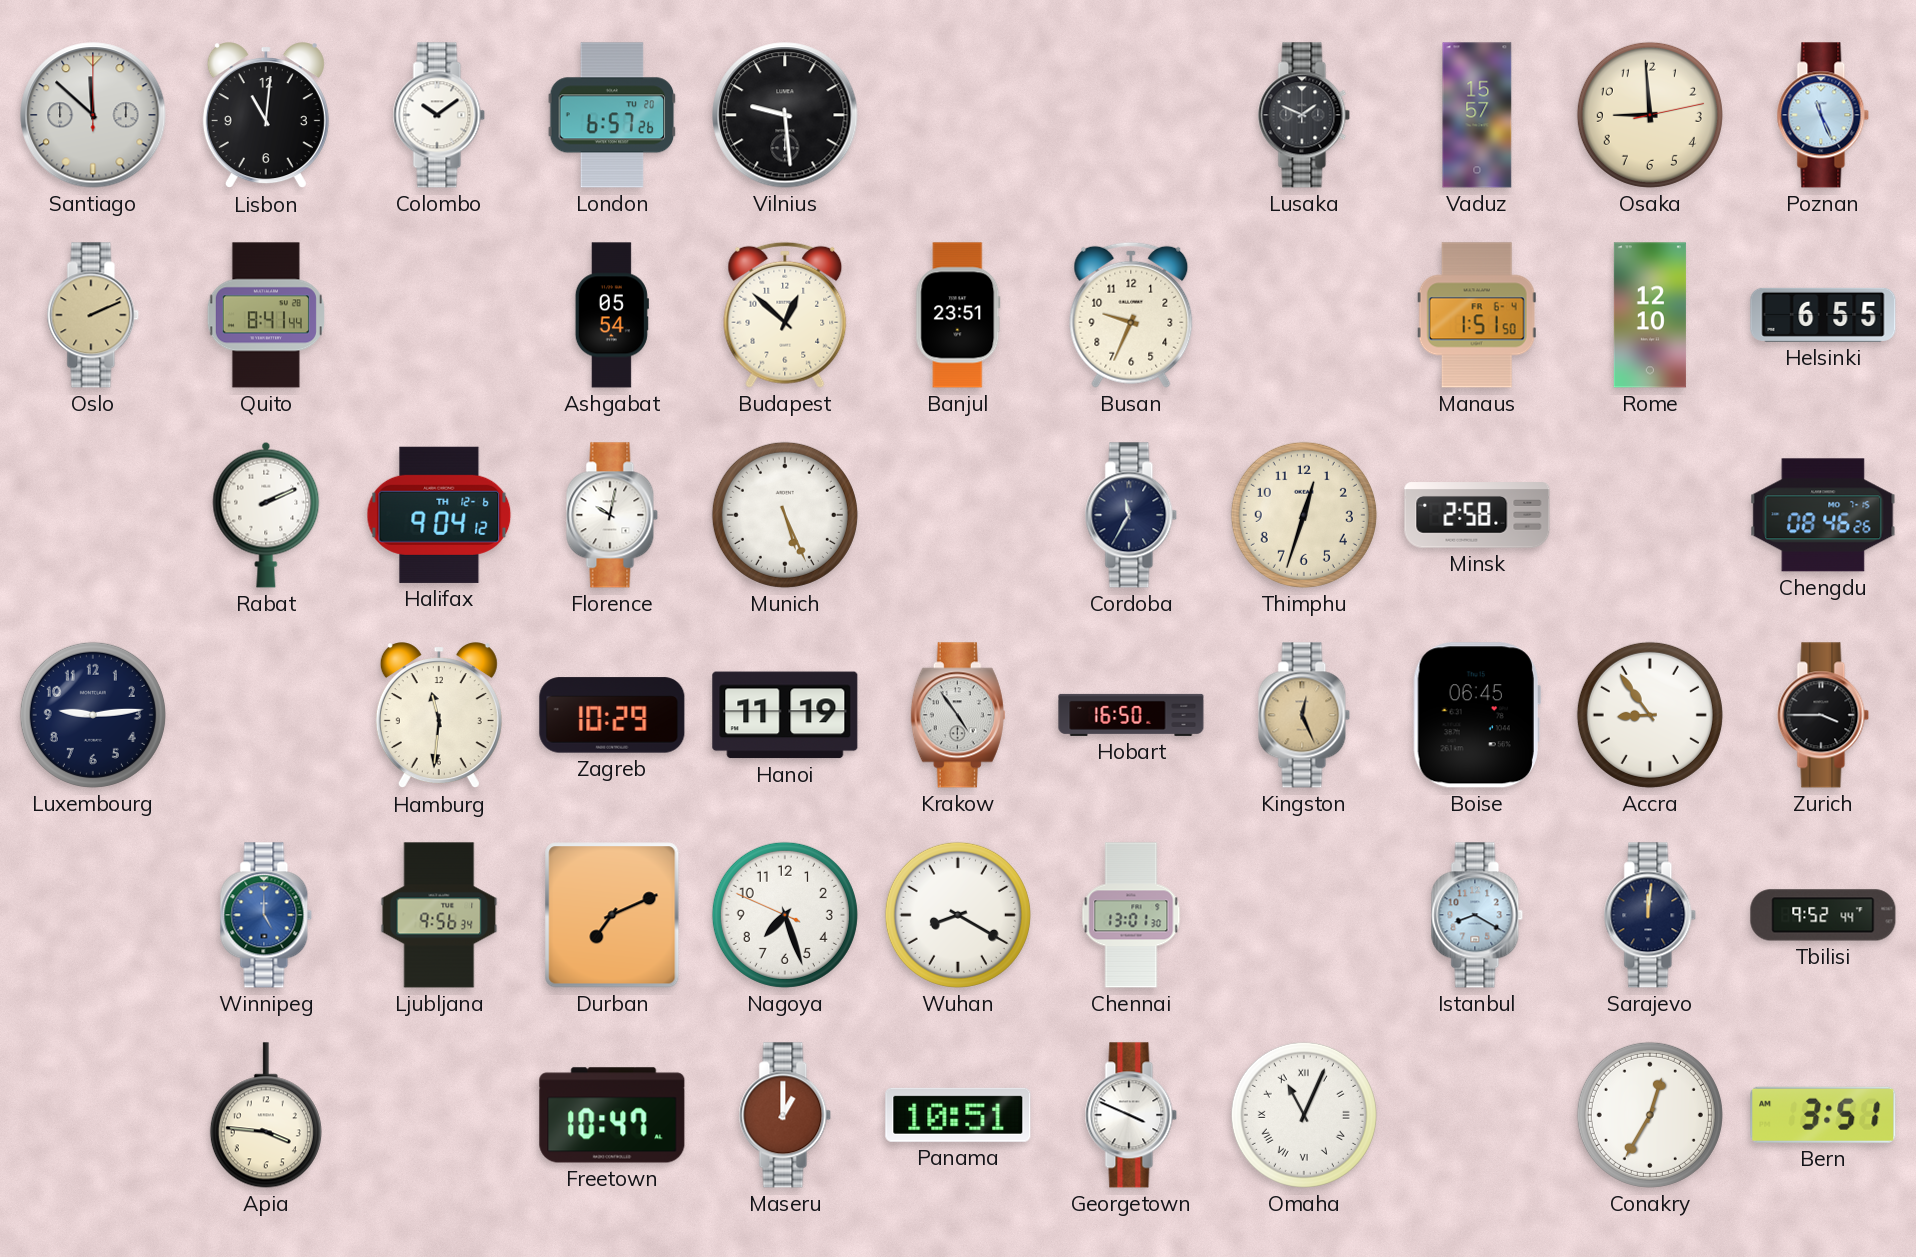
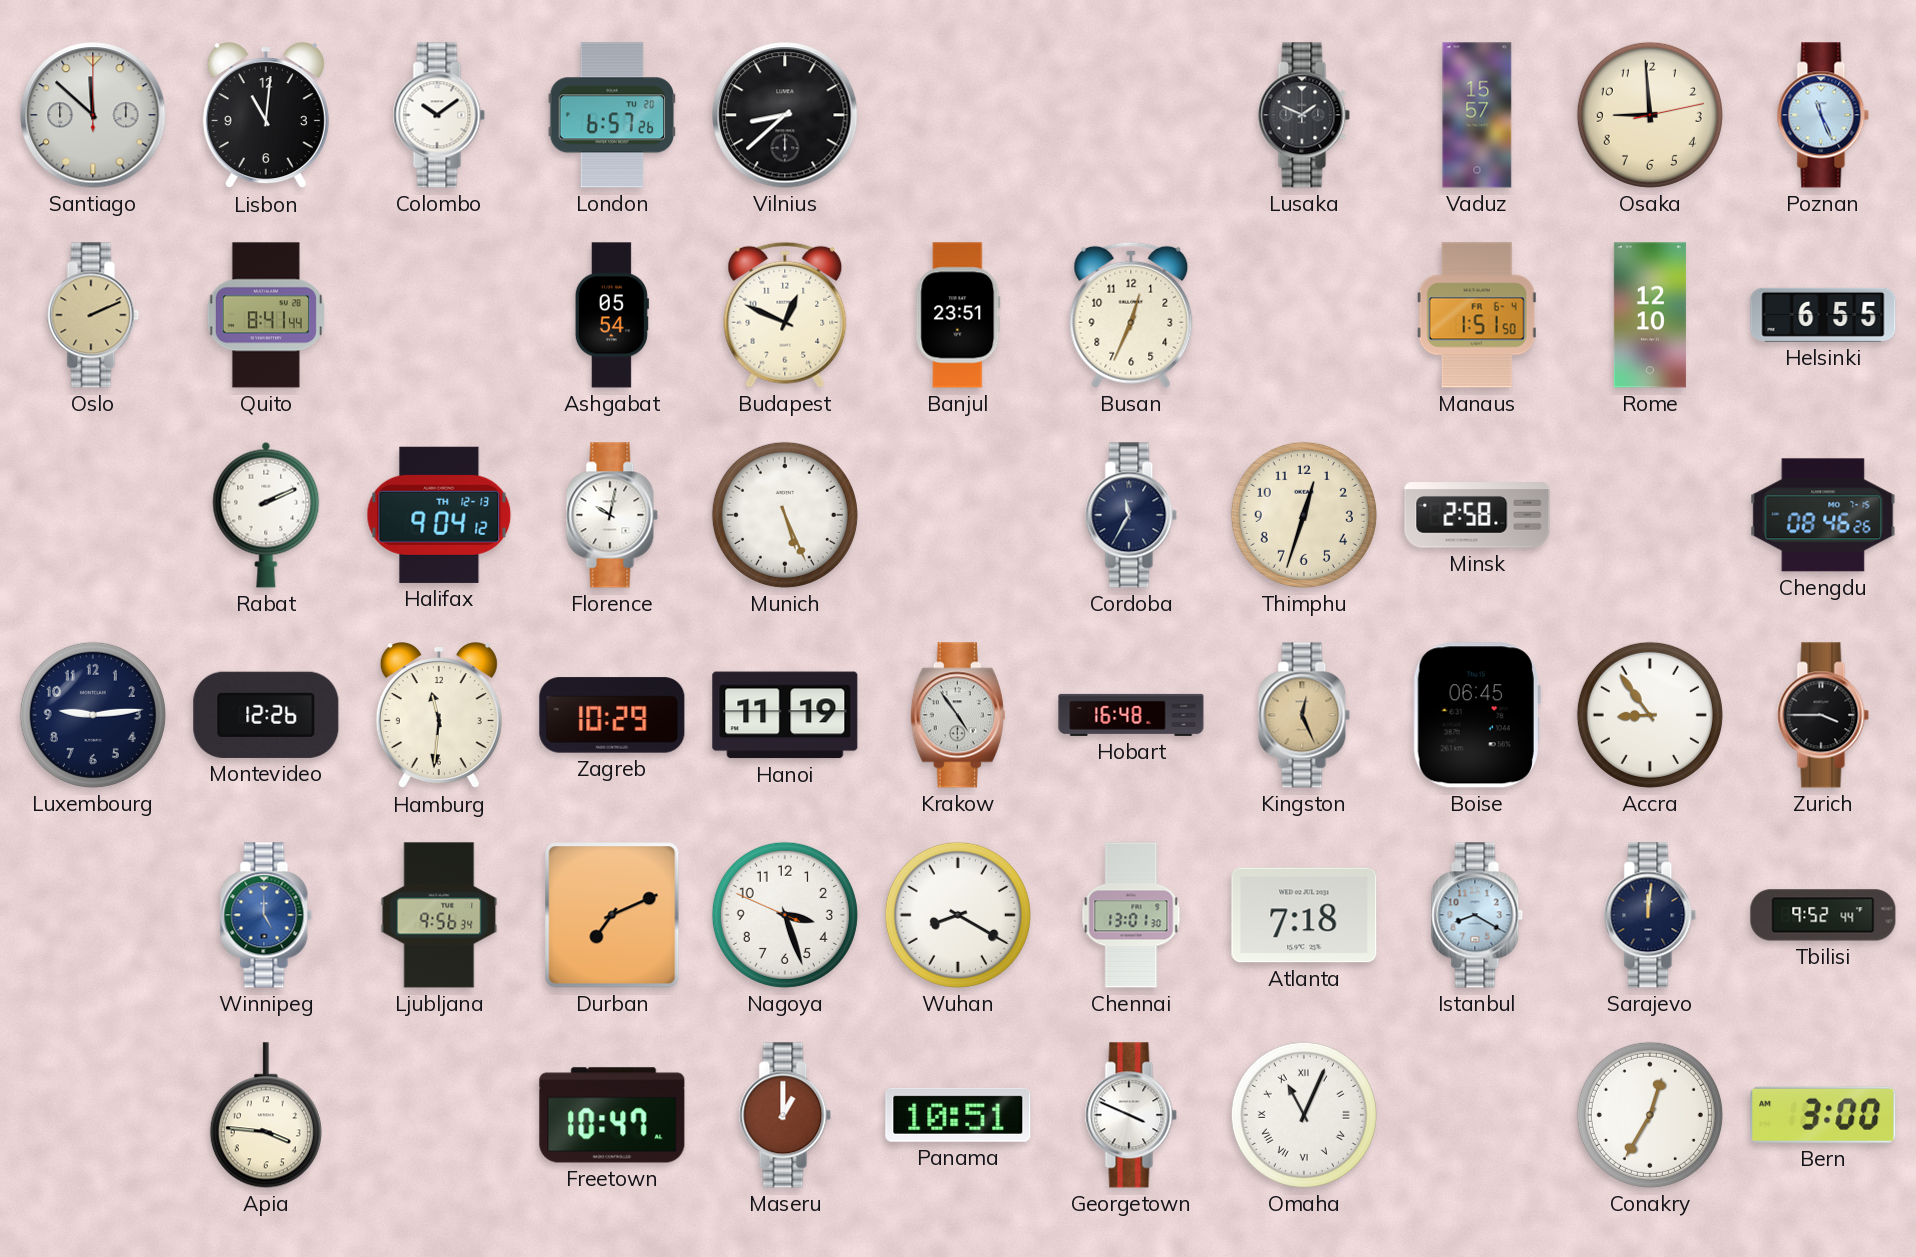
Vilnius: 9:29 -> 8:38 (785, 115)
Budapest: 12:52 -> 12:49 (785, 315)
Busan: 9:34 -> 12:34 (1131, 315)
Halifax date: TH 12-6 -> TH 12-13 (439, 515)
Montevideo: none -> 12:26 (266, 715)
Hobart: 16:50 -> 16:48 (1131, 715)
Nagoya: 7:26 -> 3:26 (785, 915)
Atlanta: none -> 7:18 (1304, 915)
Bern: 3:51 -> 3:00 (1823, 1115)
